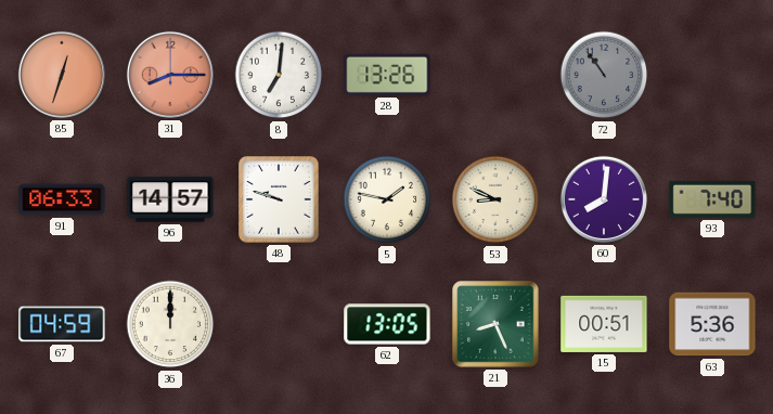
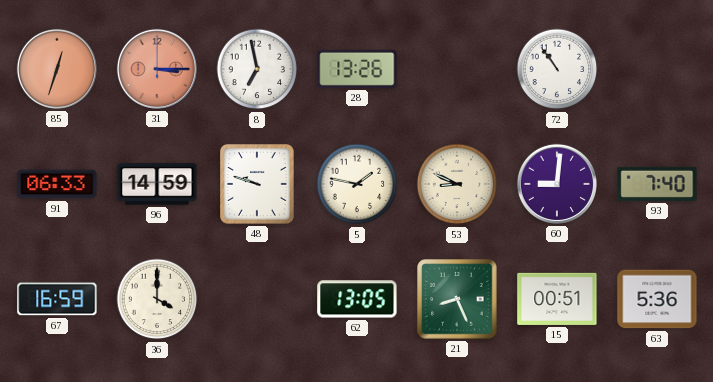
31: 8:15 -> 3:15 (157, 69)
8: 7:01 -> 6:58 (257, 69)
72 dial: grey -> white (557, 69)
96: 14:57 -> 14:59 (157, 184)
60: 8:01 -> 9:01 (557, 184)
67: 04:59 -> 16:59 (57, 299)
36: 12:00 -> 4:00 (157, 299)
